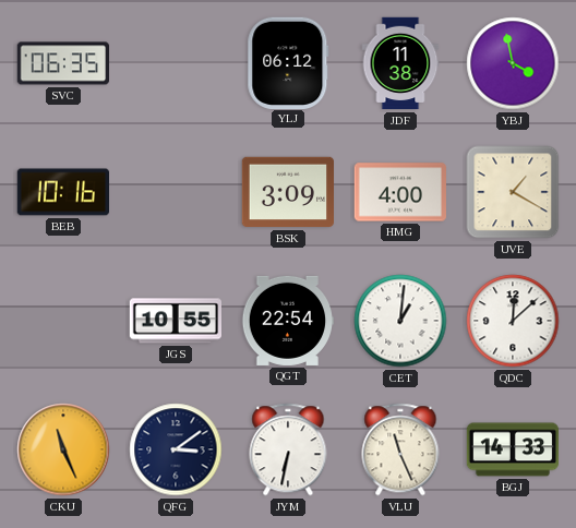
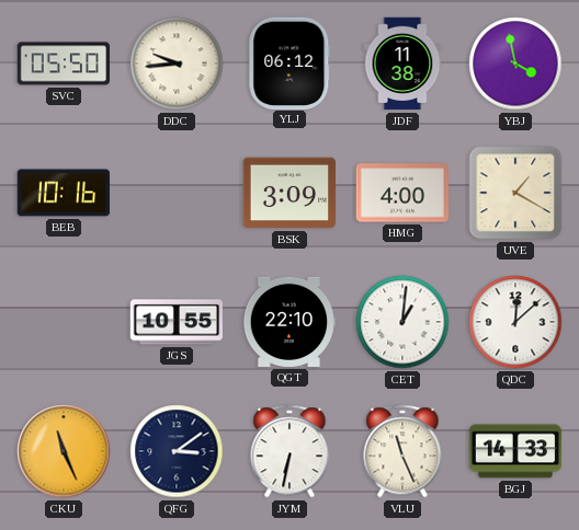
SVC: 06:35 -> 05:50 (63, 64)
DDC: none -> 9:44 (177, 64)
QGT: 22:54 -> 22:10 (289, 322)
